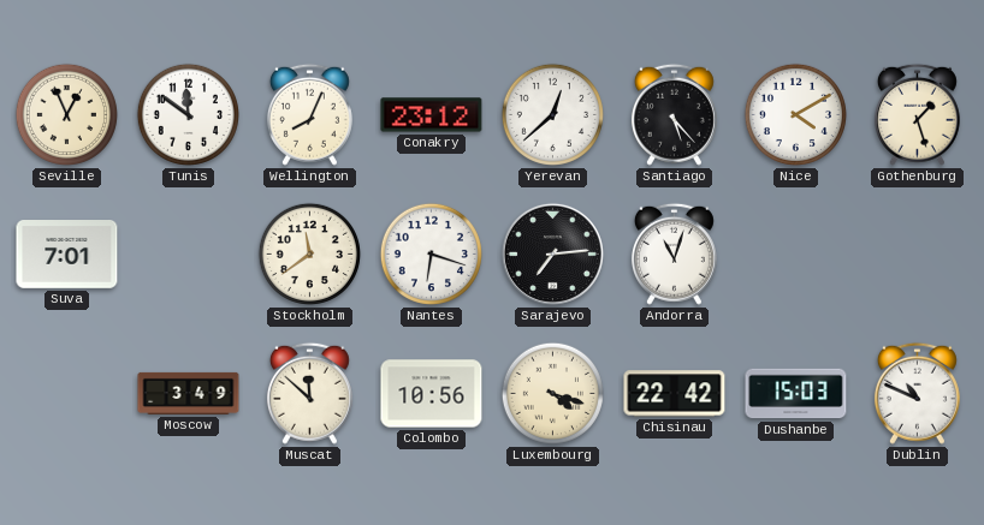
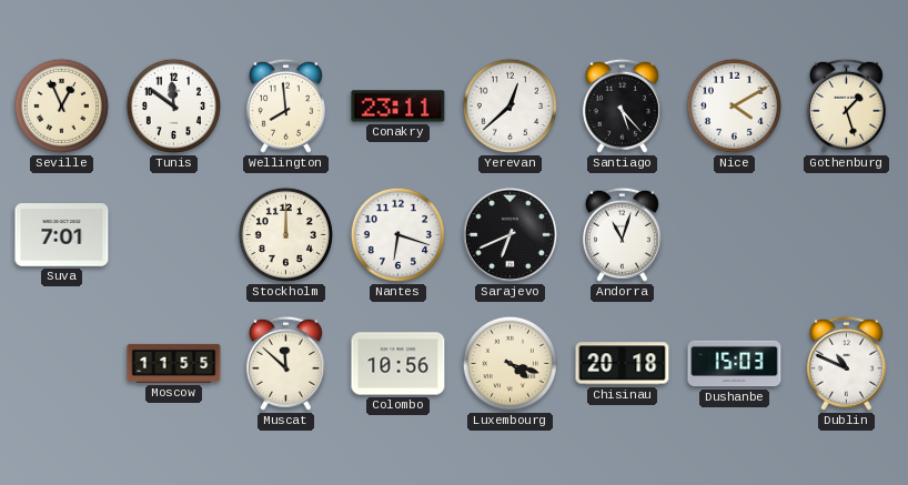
Wellington: 8:04 -> 7:59 (285, 105)
Conakry: 23:12 -> 23:11 (398, 107)
Stockholm: 11:39 -> 12:00 (285, 234)
Sarajevo: 7:14 -> 6:41 (510, 234)
Moscow: 3:49 -> 11:55 (174, 363)
Chisinau: 22:42 -> 20:18 (623, 364)
